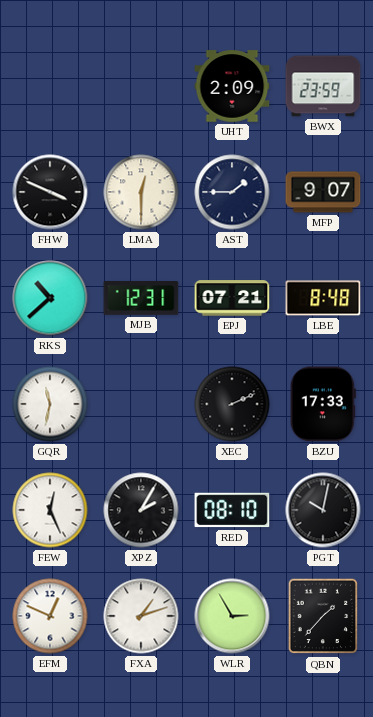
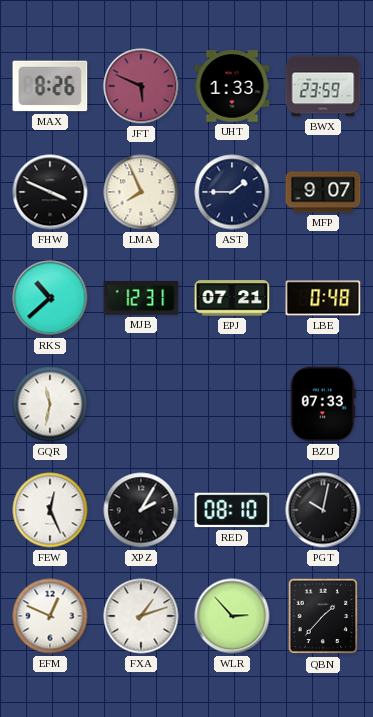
MAX: none -> 8:26 (50, 86)
JFT: none -> 5:49 (141, 86)
UHT: 2:09 -> 1:33 (232, 86)
LMA: 12:30 -> 7:56 (141, 192)
LBE: 8:48 -> 0:48 (323, 298)
XEC: 2:11 -> none (232, 404)
BZU: 17:33 -> 07:33 (323, 404)
WLR: 2:55 -> 2:53 (232, 616)
